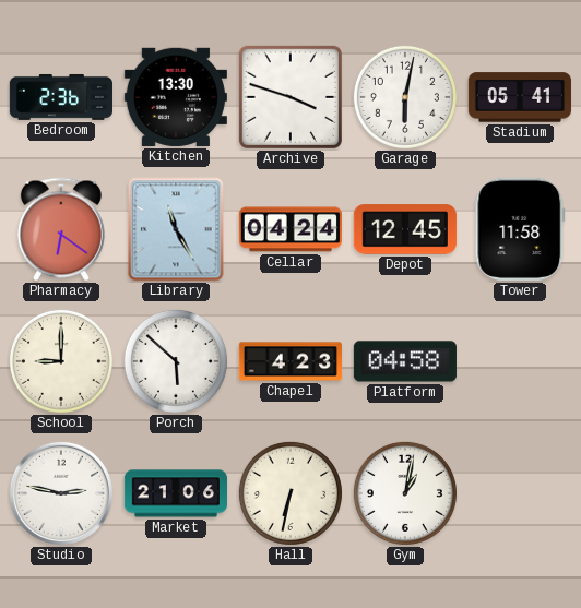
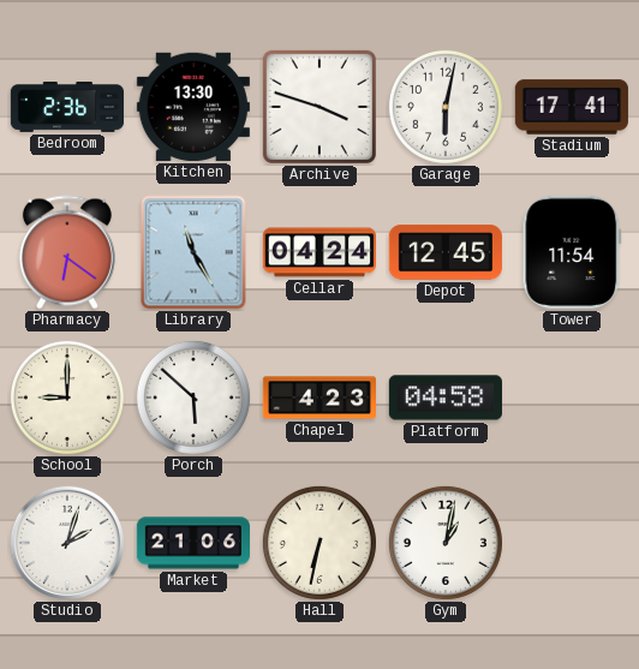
Stadium: 05:41 -> 17:41 (572, 107)
Tower: 11:58 -> 11:54 (572, 252)
Studio: 2:47 -> 2:03 (67, 543)
